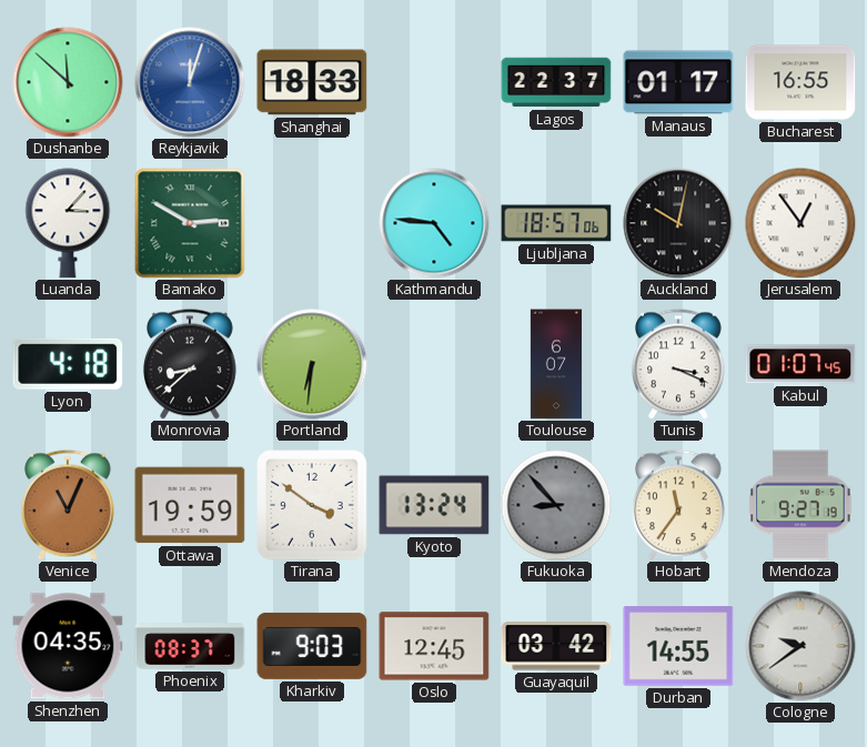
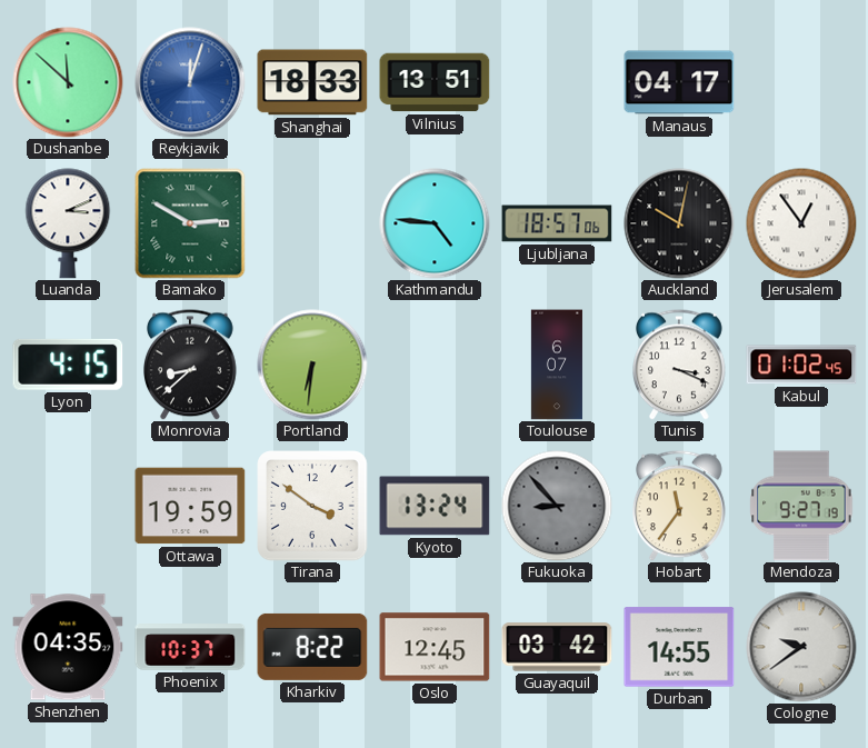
Vilnius: none -> 13:51 (435, 82)
Lagos: 22:37 -> none (556, 82)
Manaus: 01:17 -> 04:17 (679, 82)
Bucharest: 16:55 -> none (800, 82)
Luanda: 3:07 -> 3:11 (68, 223)
Lyon: 4:18 -> 4:15 (68, 365)
Kabul: 01:07 -> 01:02 (801, 365)
Venice: 11:04 -> none (69, 505)
Phoenix: 08:37 -> 10:37 (190, 647)
Kharkiv: 9:03 -> 8:22 (312, 647)
